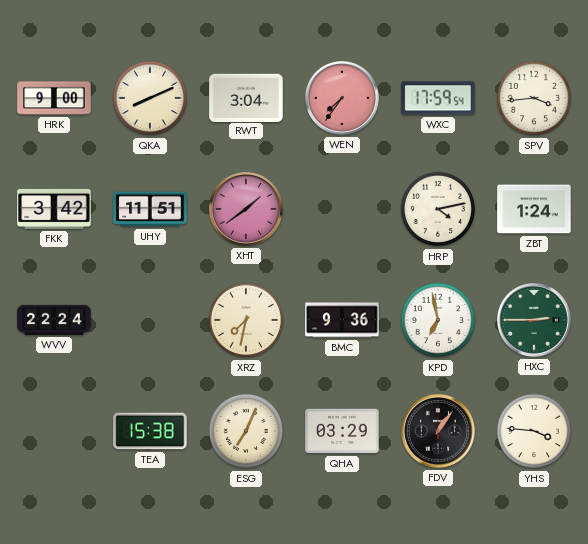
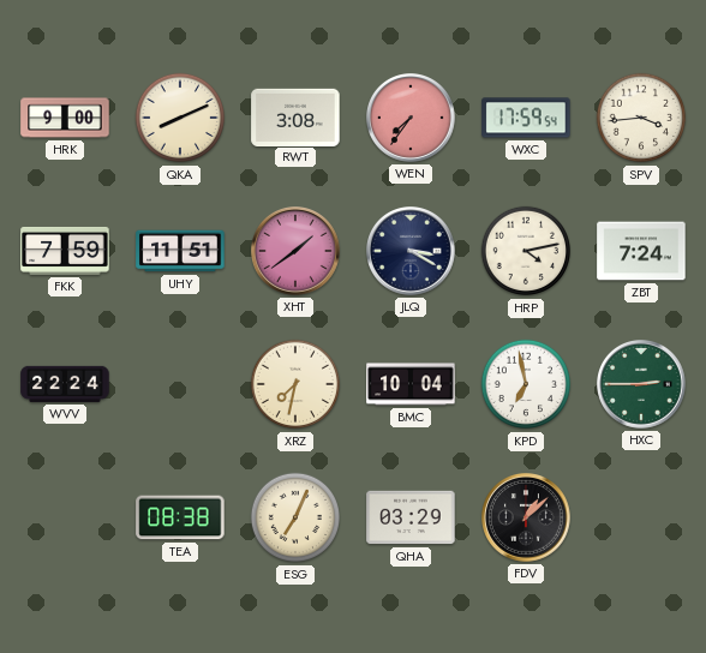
RWT: 3:04 -> 3:08 (295, 116)
FKK: 3:42 -> 7:59 (65, 251)
JLQ: none -> 3:20 (412, 252)
ZBT: 1:24 -> 7:24 (641, 251)
BMC: 9:36 -> 10:04 (411, 384)
TEA: 15:38 -> 08:38 (180, 517)
FDV: 1:06 -> 1:08 (527, 519)
YHS: 3:46 -> none (534, 431)
